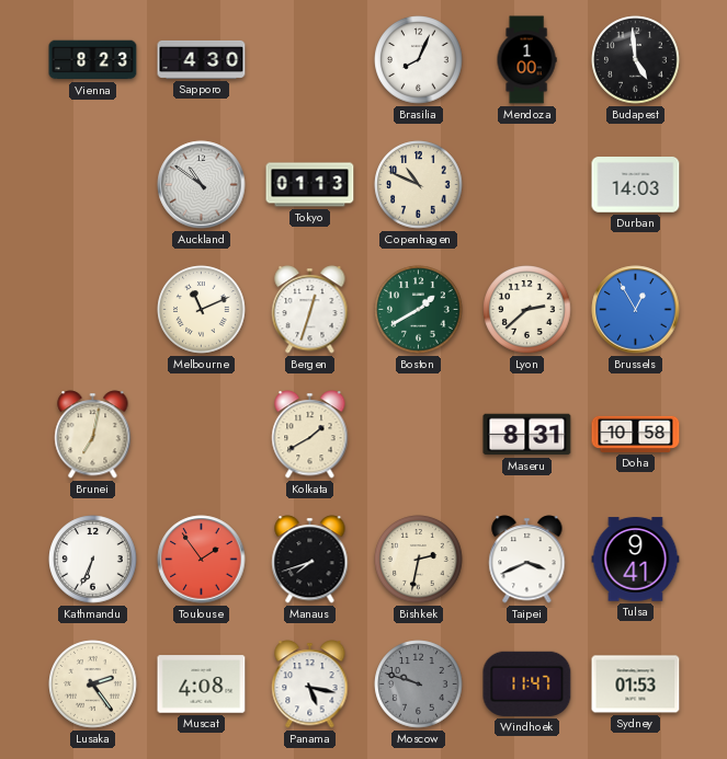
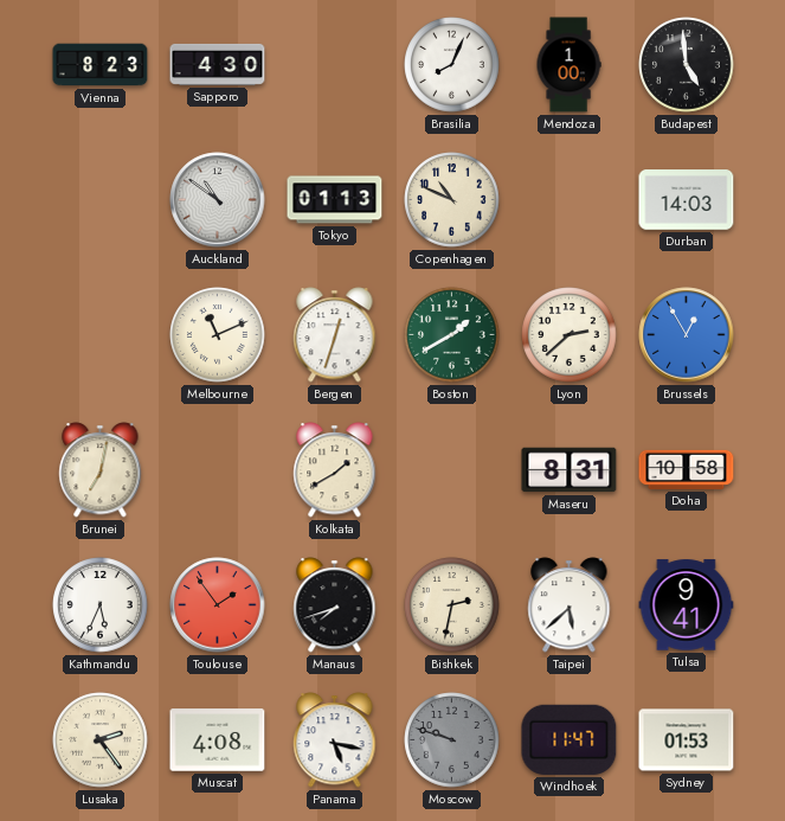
Kathmandu: 6:34 -> 5:34 (101, 605)
Taipei: 3:41 -> 5:38 (570, 605)
